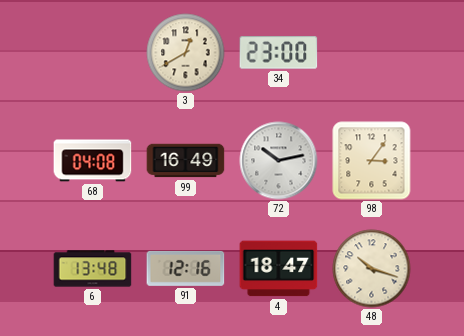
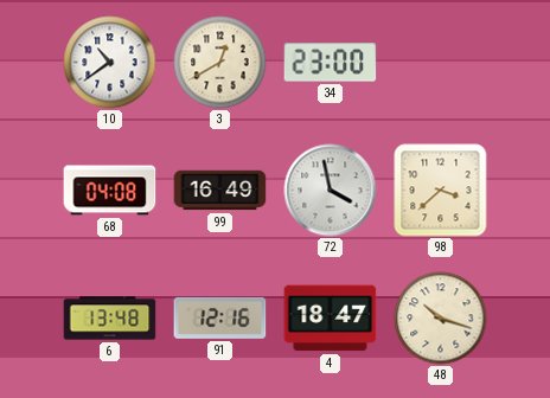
10: none -> 10:39 (110, 63)
72: 10:13 -> 3:58 (331, 191)
98: 3:06 -> 3:38 (441, 191)
